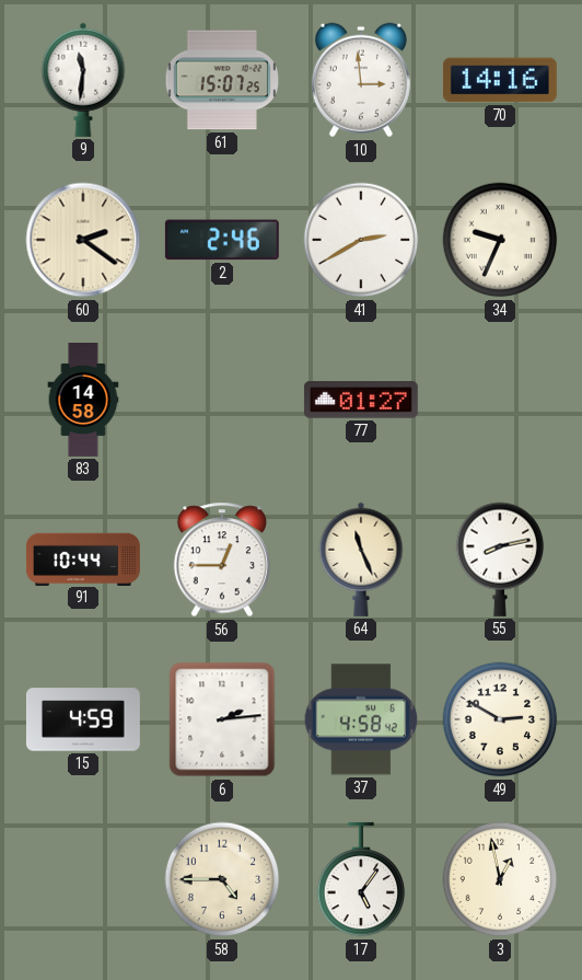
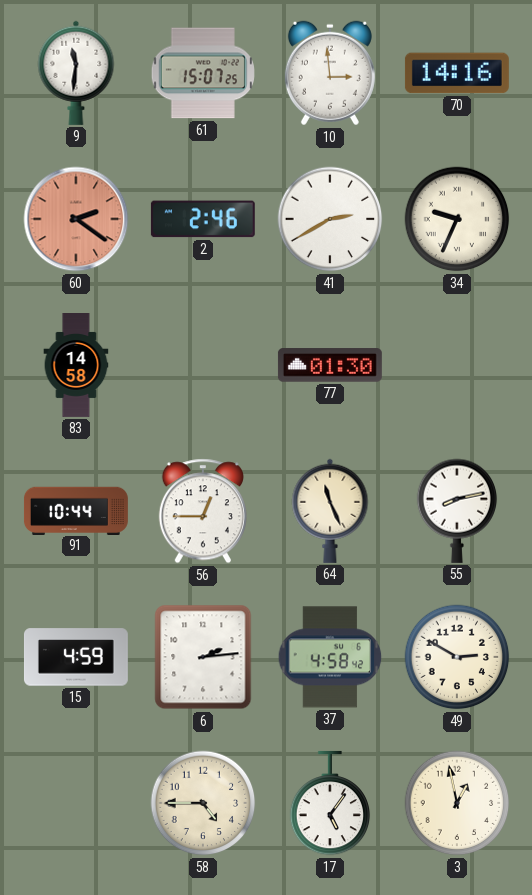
60 dial: cream -> salmon (76, 219)
77: 01:27 -> 01:30 (330, 365)
